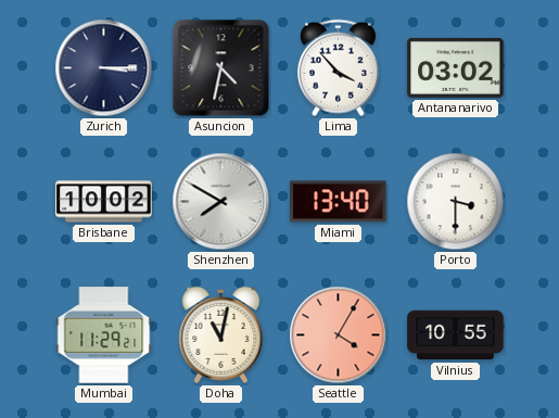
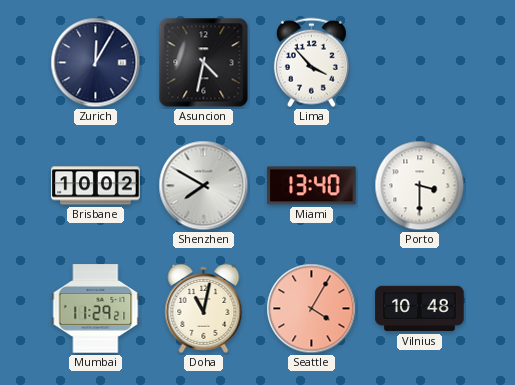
Zurich: 3:15 -> 12:05 (96, 63)
Antananarivo: 03:02 -> none (456, 67)
Vilnius: 10:55 -> 10:48 (420, 309)
